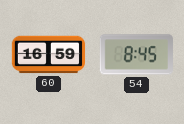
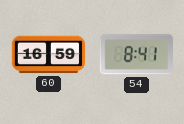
54: 8:45 -> 8:41 (136, 55)
